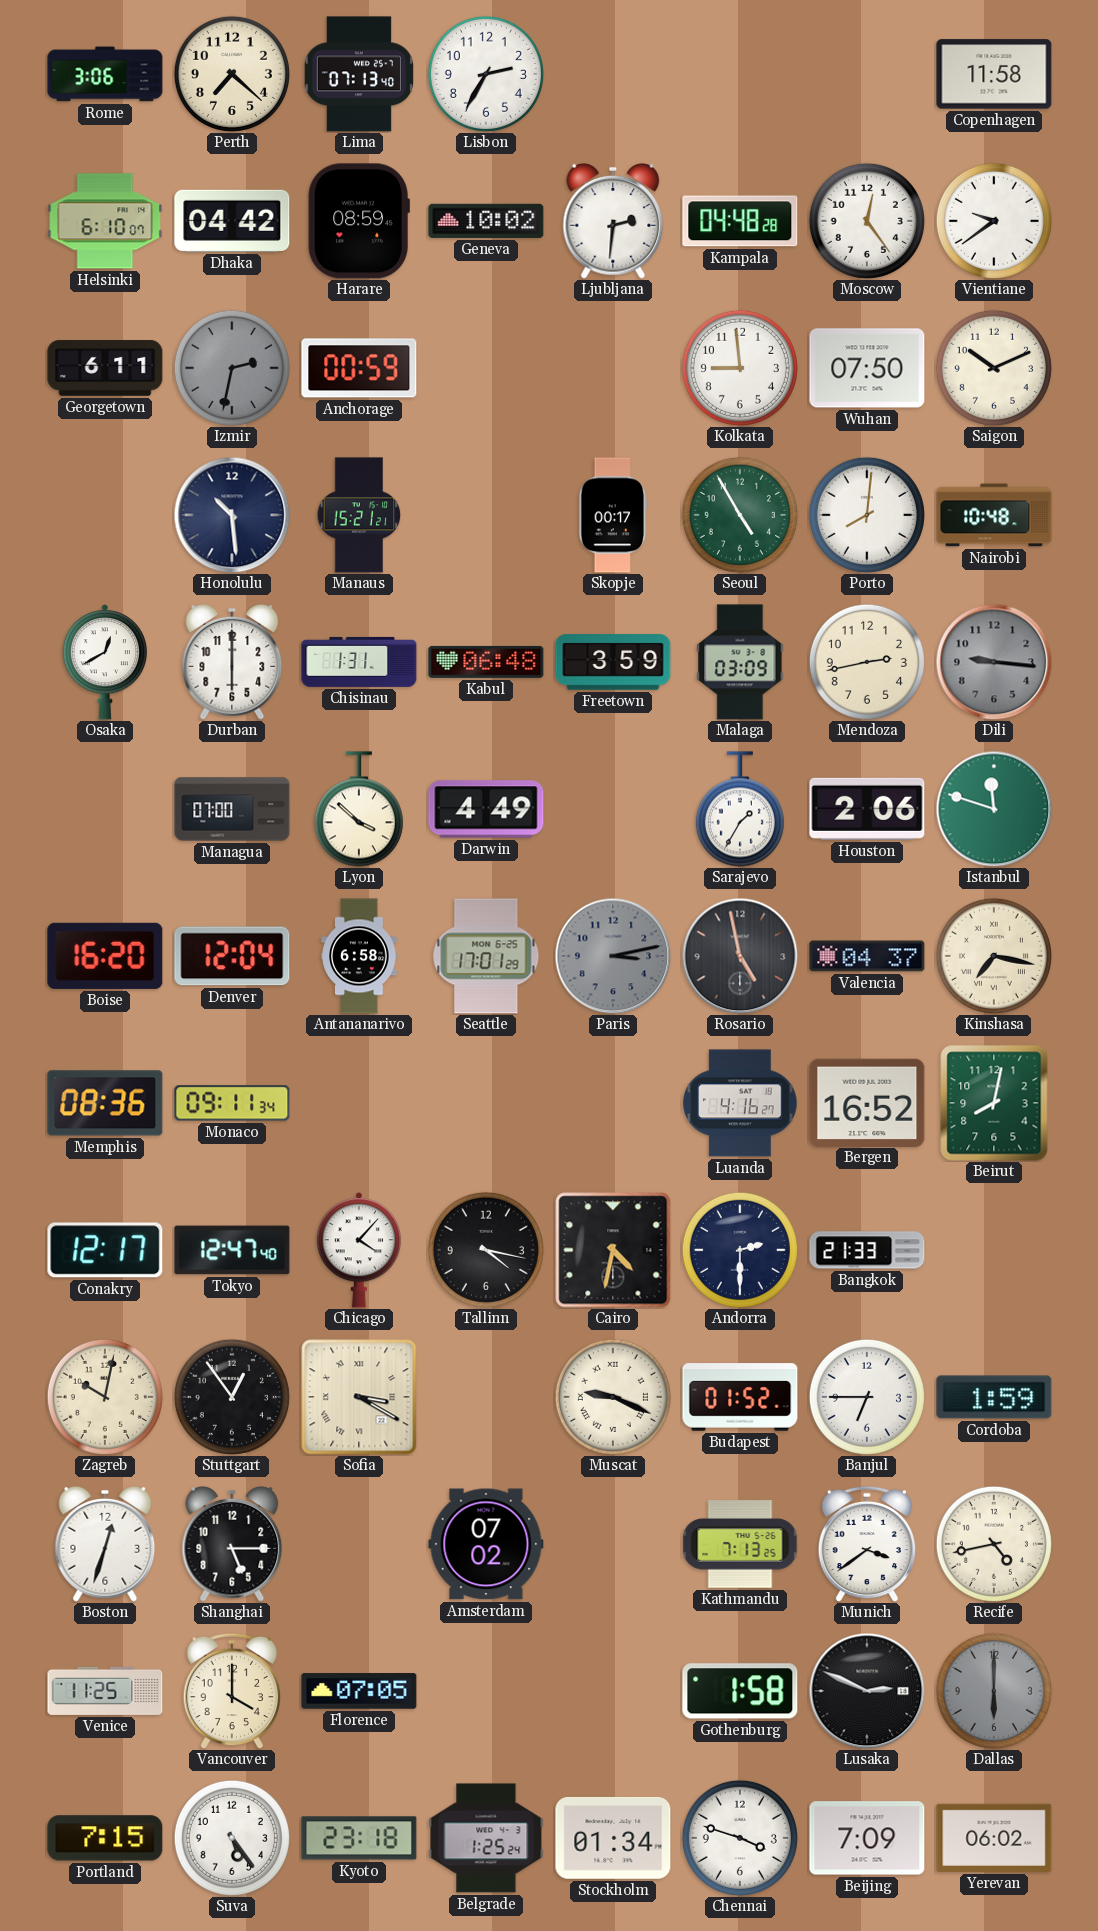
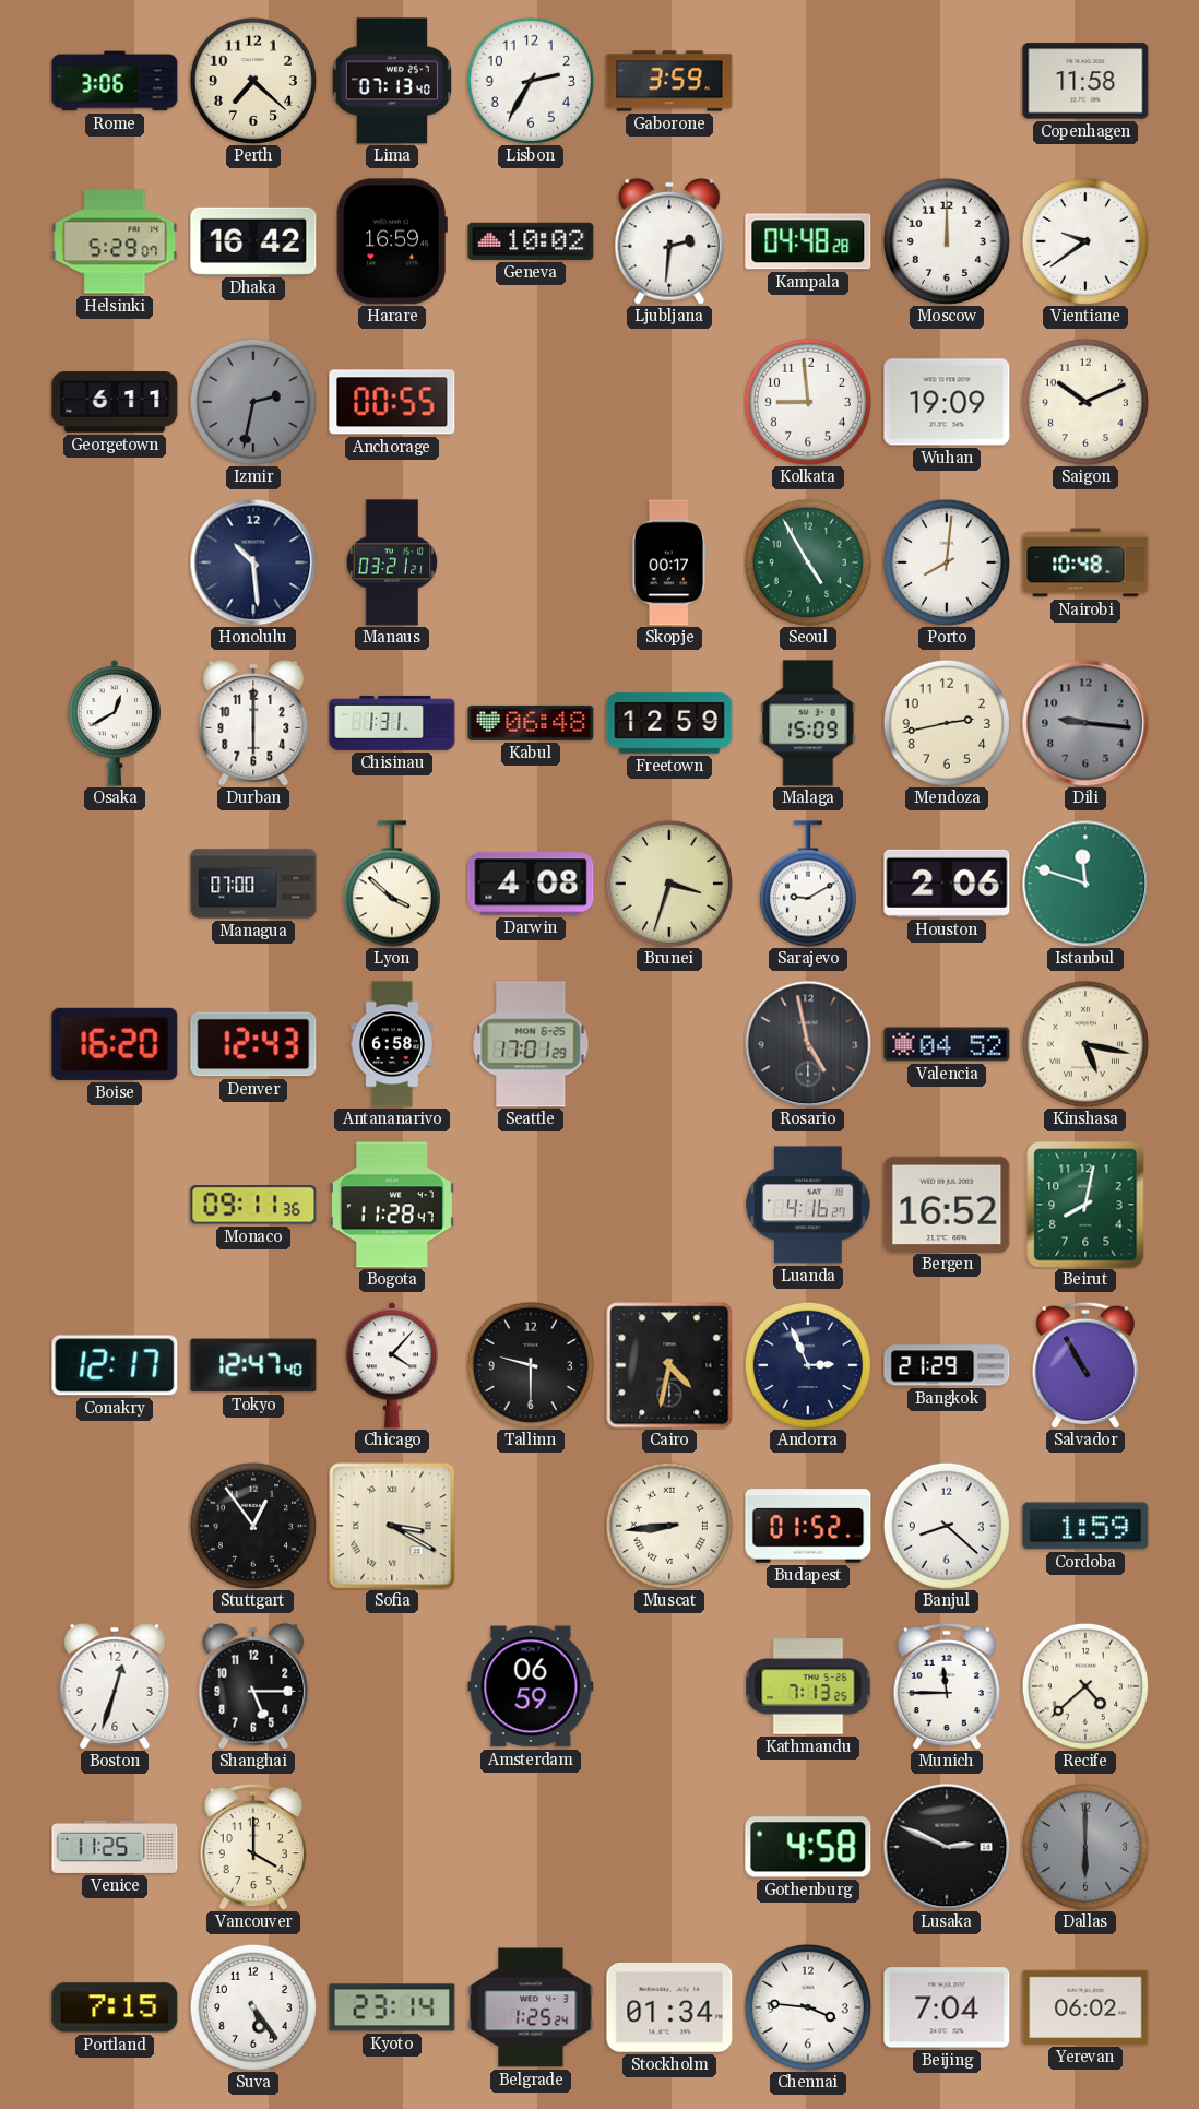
Gaborone: none -> 3:59 (669, 81)
Helsinki: 6:10 -> 5:29 (115, 241)
Dhaka: 04:42 -> 16:42 (253, 241)
Harare: 08:59 -> 16:59 (392, 241)
Moscow: 12:24 -> 12:00 (947, 241)
Anchorage: 00:59 -> 00:55 (392, 402)
Wuhan: 07:50 -> 19:09 (947, 402)
Manaus: 15:21 -> 03:21 (392, 562)
Freetown: 3:59 -> 12:59 (669, 723)
Malaga: 03:09 -> 15:09 (808, 723)
Darwin: 4:49 -> 4:08 (531, 884)
Brunei: none -> 3:33 (669, 884)
Sarajevo: 1:35 -> 9:10 (808, 884)
Denver: 12:04 -> 12:43 (253, 1044)
Paris: 3:13 -> none (613, 956)
Valencia: 04:37 -> 04:52 (947, 1044)
Kinshasa: 7:17 -> 5:17 (1085, 1044)
Memphis: 08:36 -> none (105, 1103)
Monaco: 09:11:34 -> 09:11:36 (253, 1205)
Bogota: none -> 11:28 (392, 1205)
Tallinn: 4:17 -> 9:30 (531, 1365)
Andorra: 2:30 -> 2:56 (808, 1365)
Bangkok: 21:33 -> 21:29 (947, 1365)
Salvador: none -> 10:55 (1084, 1365)
Zagreb: 10:02 -> none (105, 1397)
Muscat: 9:19 -> 8:44 (669, 1526)
Banjul: 6:45 -> 8:22 (947, 1526)
Amsterdam: 07:02 -> 06:59 (531, 1686)
Munich: 3:39 -> 11:45 (946, 1686)
Recife: 4:43 -> 4:38 (1085, 1686)
Florence: 07:05 -> none (359, 1691)
Gothenburg: 1:58 -> 4:58 (808, 1847)
Kyoto: 23:18 -> 23:14 (392, 2007)
Chennai: 3:48 -> 3:46 (808, 2007)
Beijing: 7:09 -> 7:04 (947, 2007)
